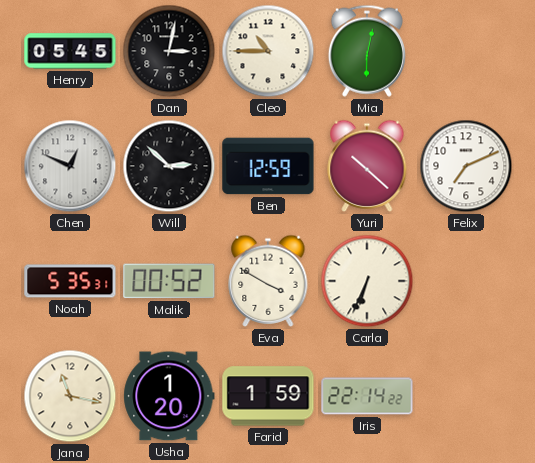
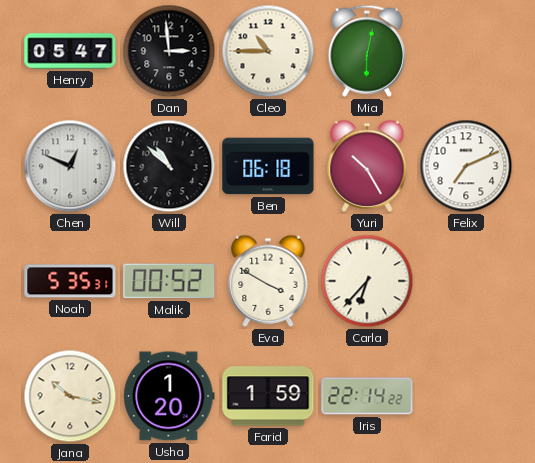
Henry: 05:45 -> 05:47 (70, 51)
Dan: 3:02 -> 2:59 (169, 51)
Will: 2:52 -> 10:52 (169, 166)
Ben: 12:59 -> 06:18 (268, 166)
Yuri: 10:22 -> 10:25 (367, 166)
Carla: 6:34 -> 6:37 (367, 281)
Jana: 11:17 -> 10:17 (70, 396)
